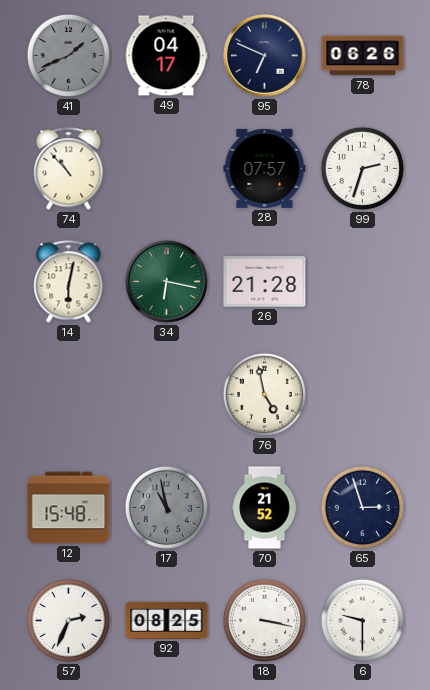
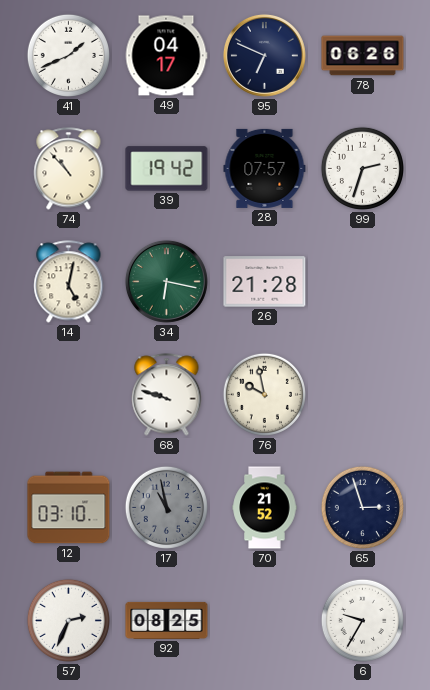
41 dial: grey -> white (68, 55)
39: none -> 19:42 (167, 169)
14: 6:02 -> 5:02 (69, 282)
68: none -> 9:48 (167, 395)
76: 4:58 -> 9:58 (264, 394)
12: 15:48 -> 03:10 (69, 508)
18: 3:17 -> none (264, 620)
6: 9:30 -> 9:35 (362, 620)
